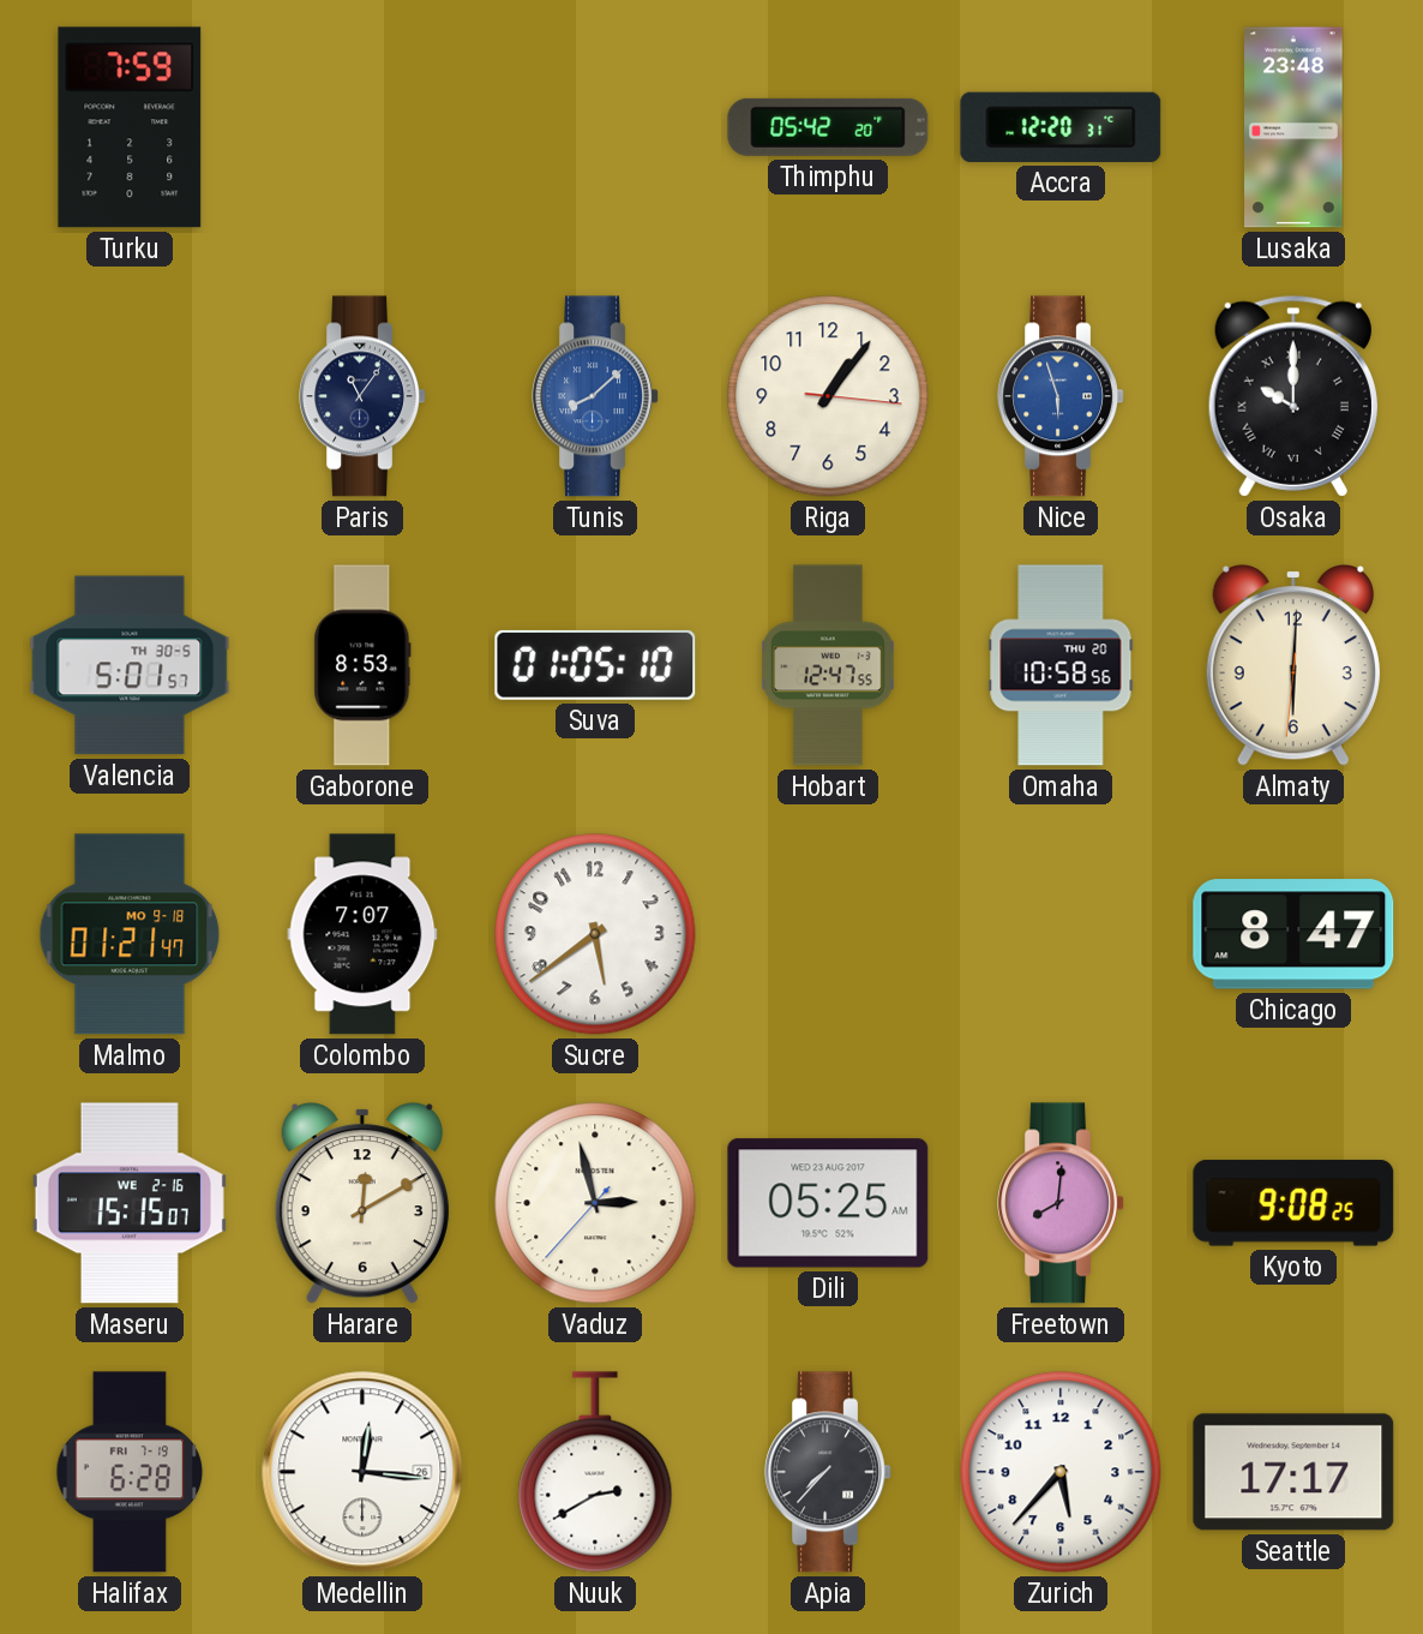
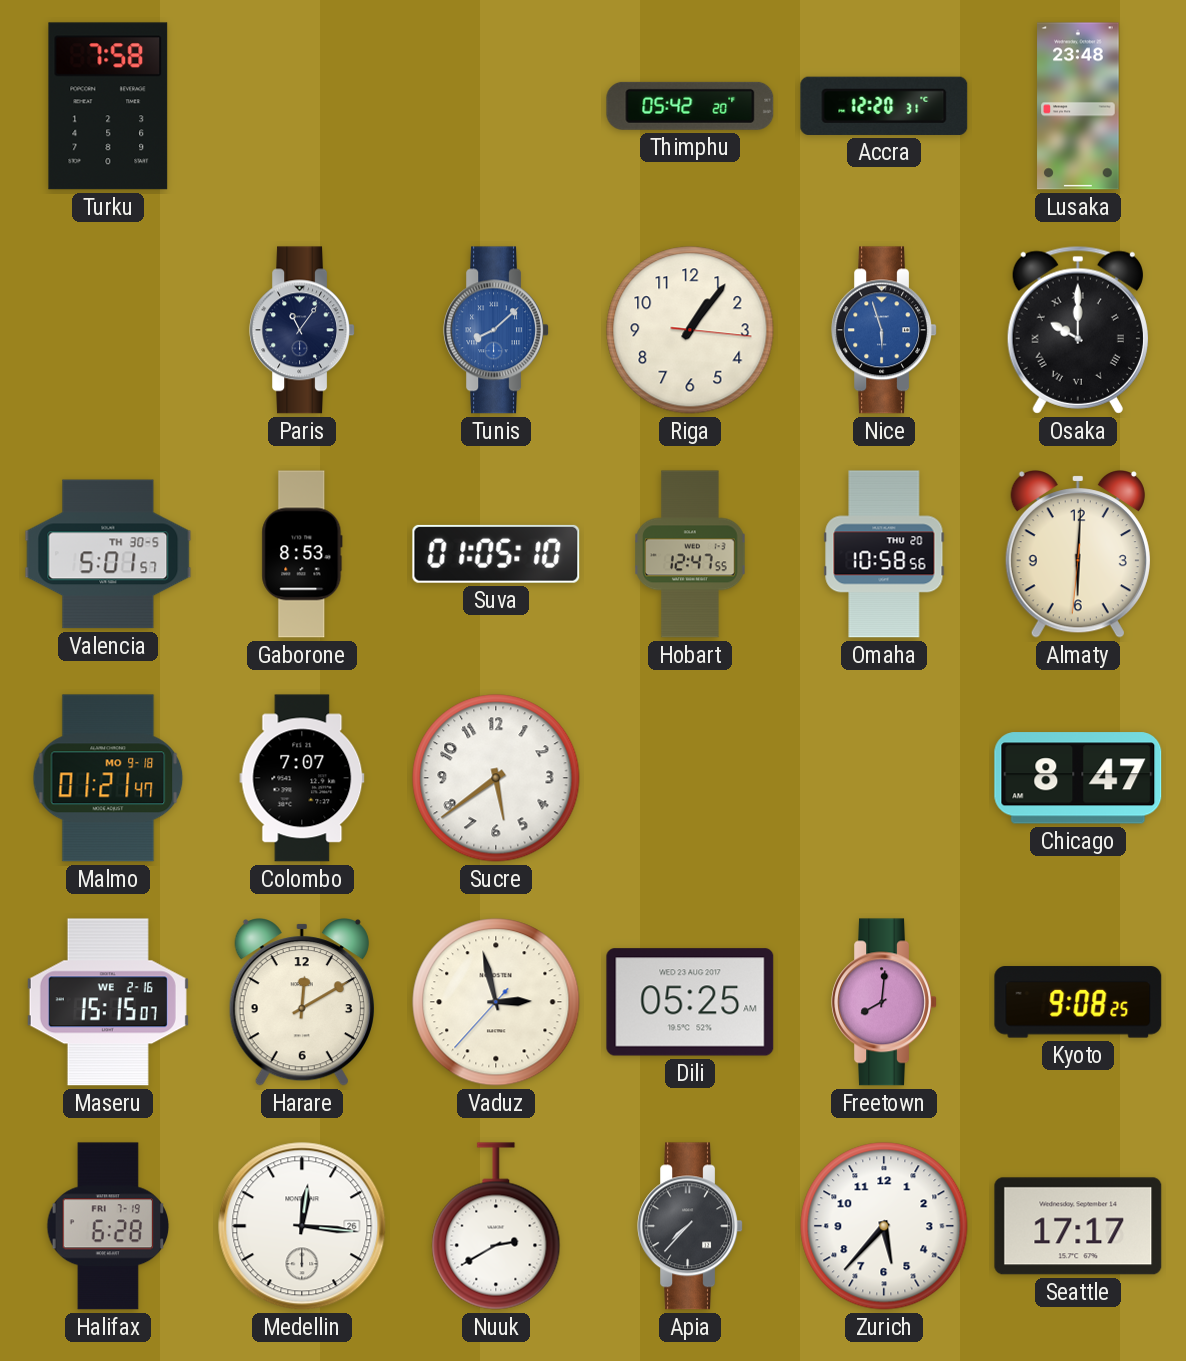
Turku: 7:59 -> 7:58 (108, 106)
